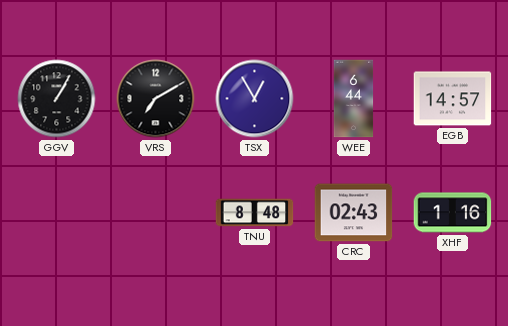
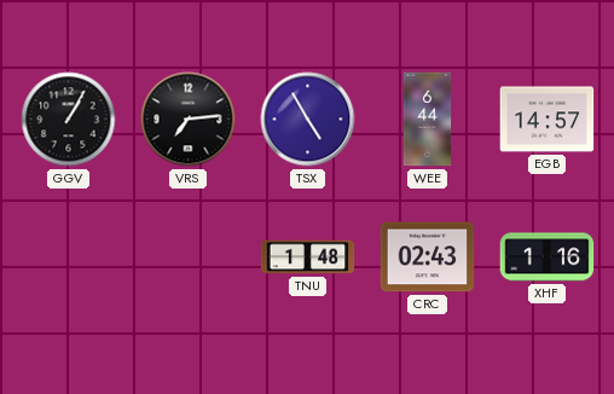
VRS: 7:10 -> 7:14 (189, 120)
TSX: 12:55 -> 4:55 (308, 120)
TNU: 8:48 -> 1:48 (308, 257)
